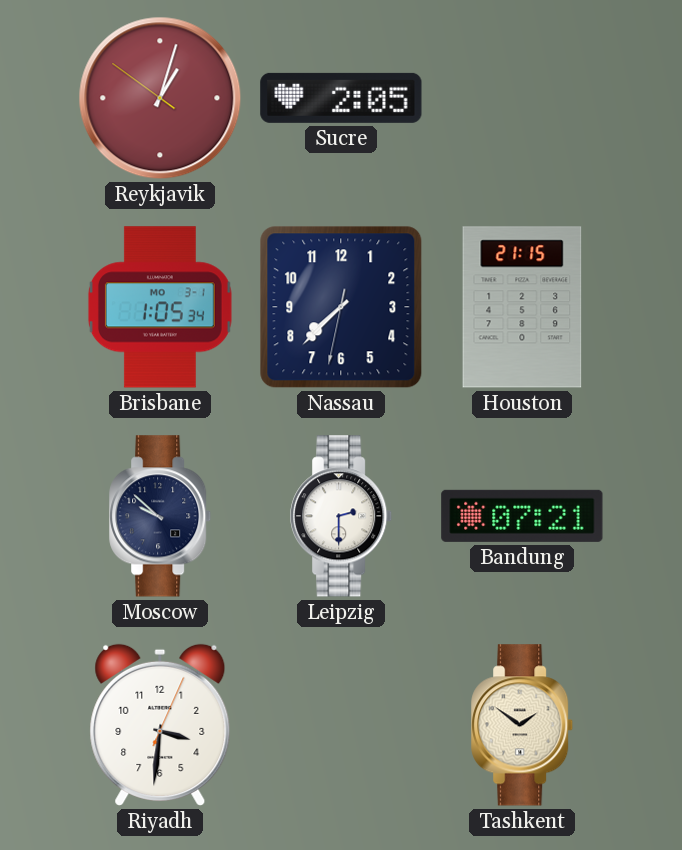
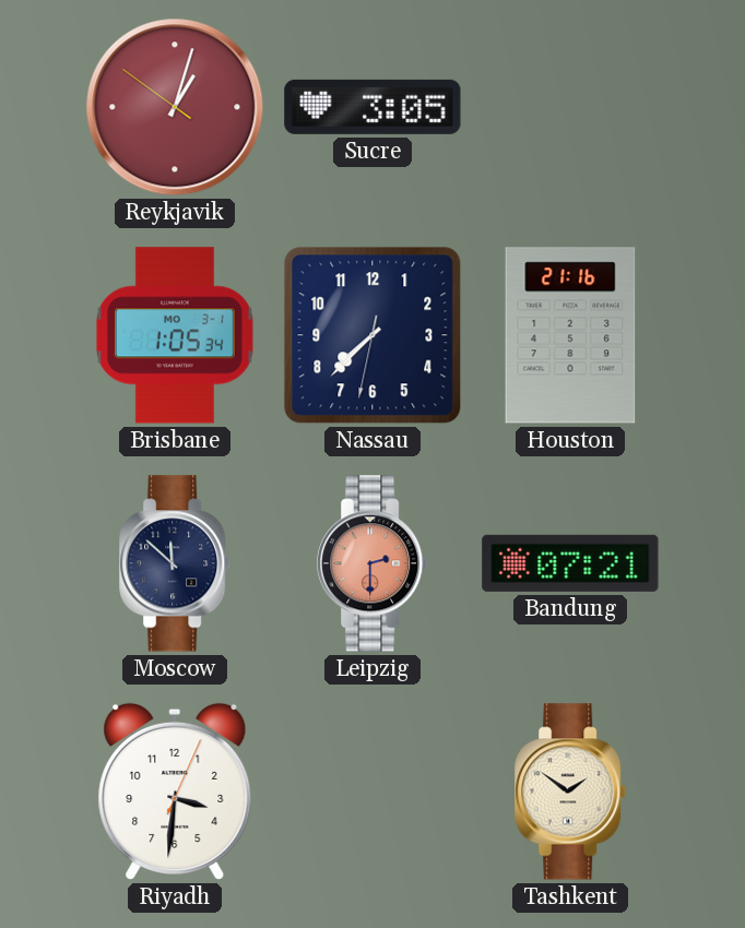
Sucre: 2:05 -> 3:05 (372, 107)
Houston: 21:15 -> 21:16 (570, 335)
Moscow: 9:52 -> 11:52 (176, 563)
Leipzig dial: white -> salmon (374, 563)
